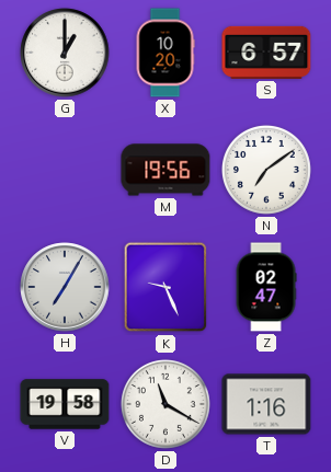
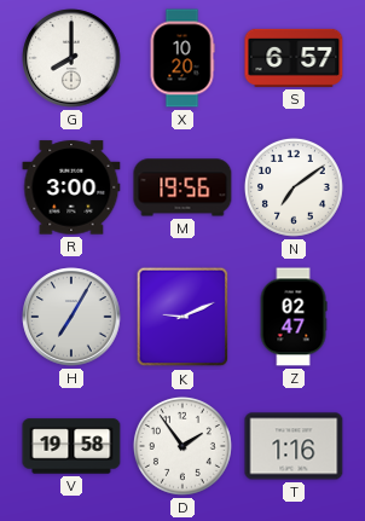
G: 1:00 -> 8:00 (71, 58)
R: none -> 3:00 (71, 187)
K: 9:26 -> 9:11 (182, 317)
D: 11:20 -> 1:54 (182, 446)
